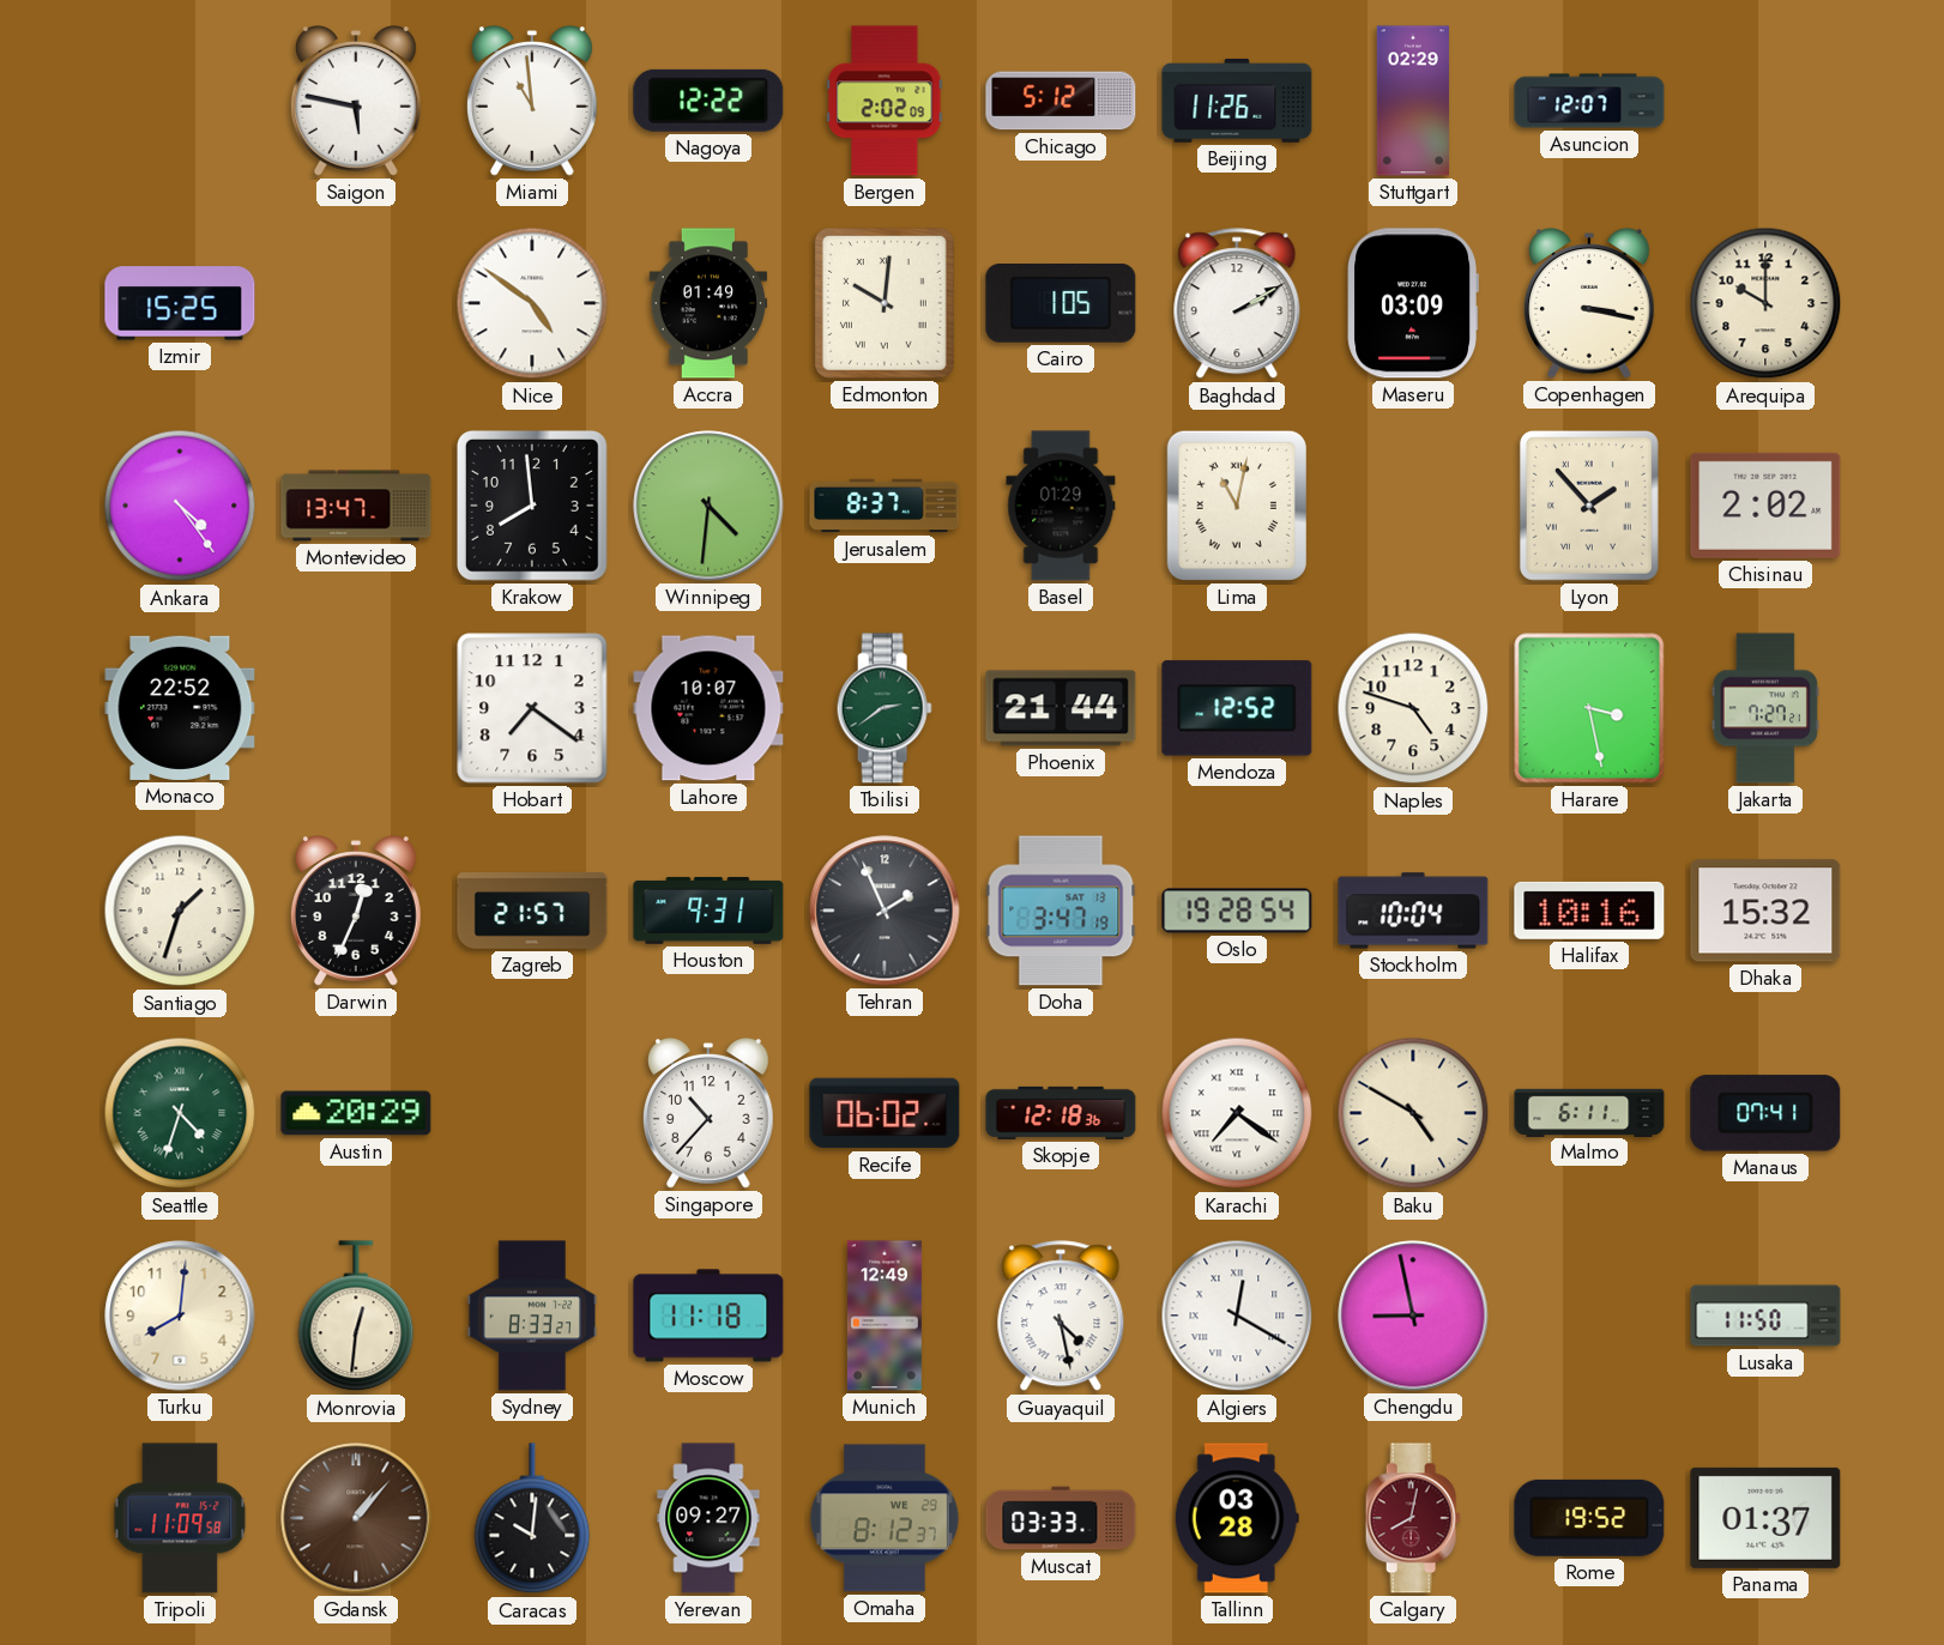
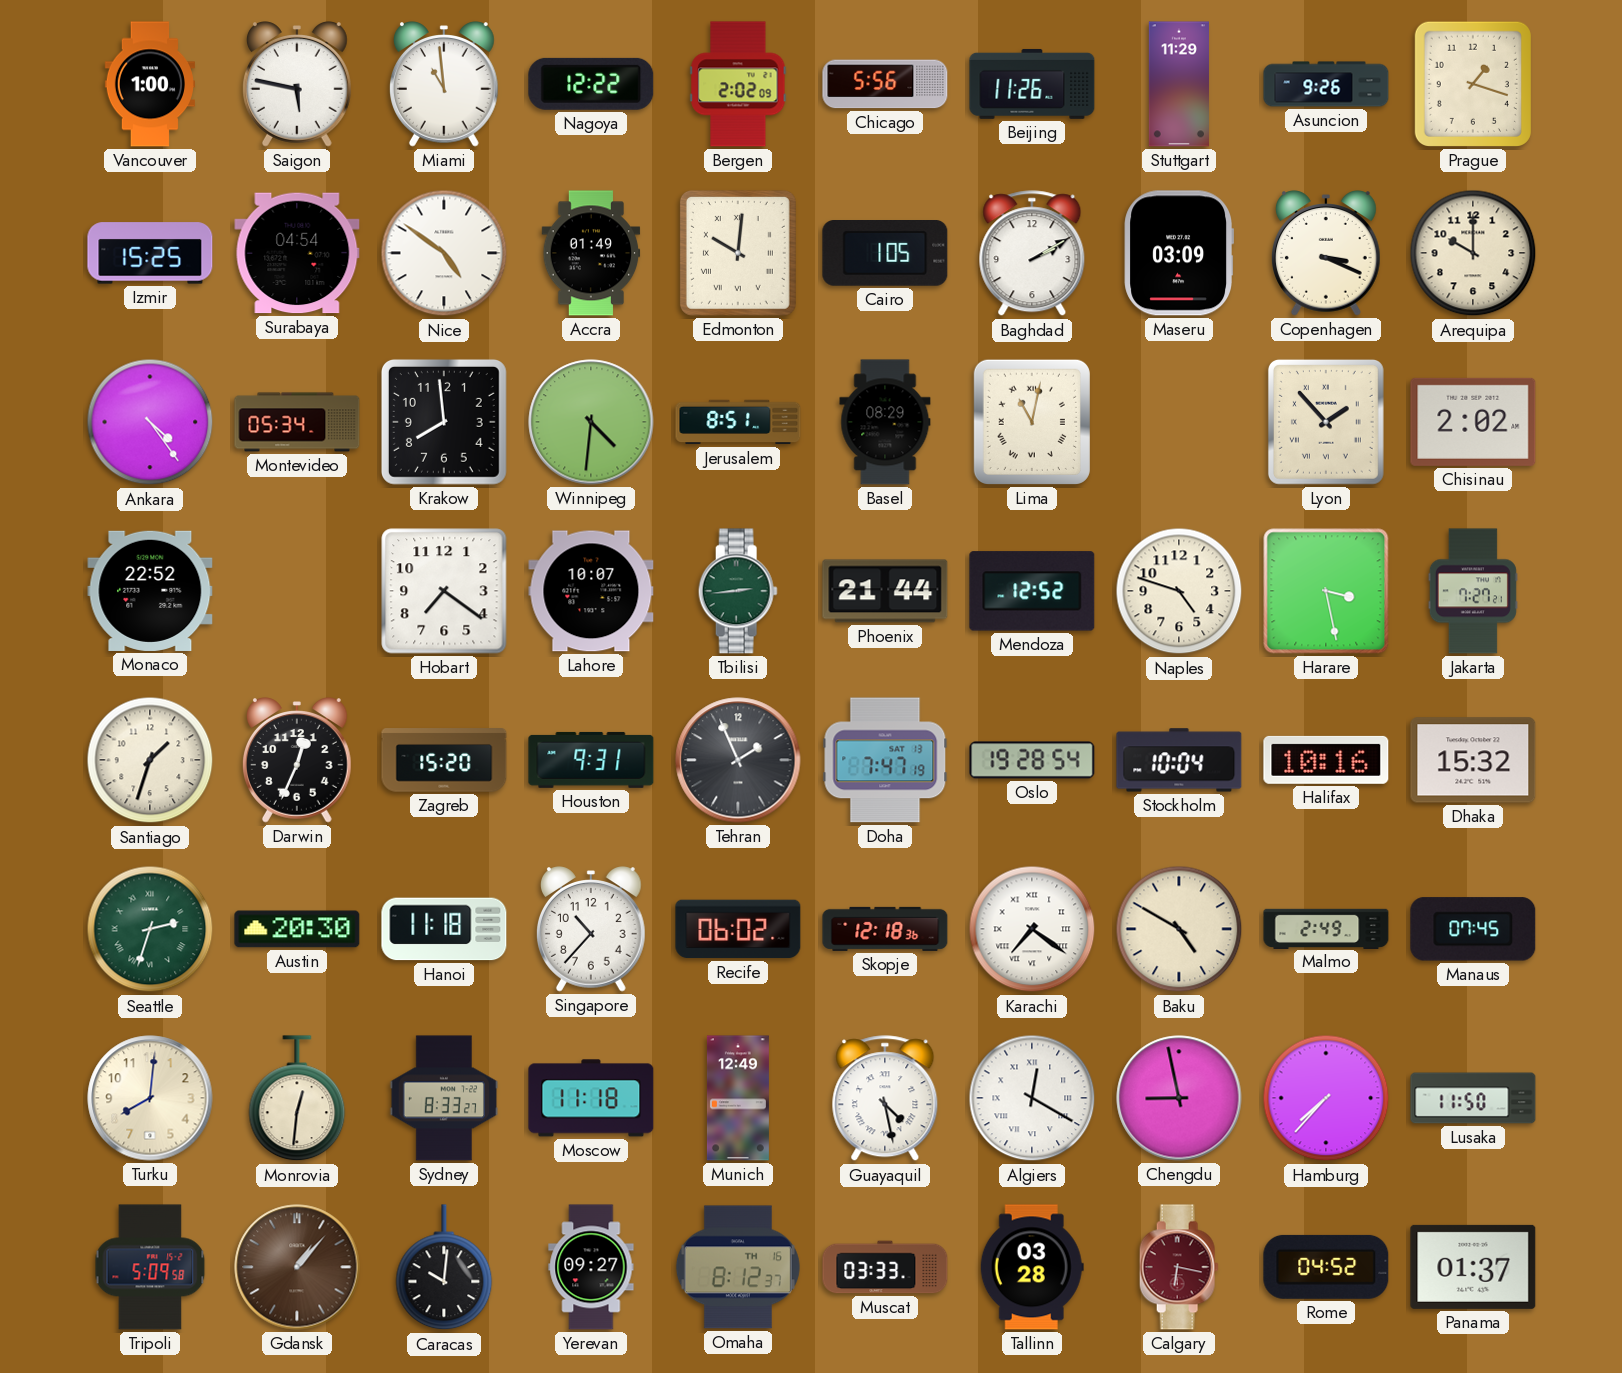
Vancouver: none -> 1:00 (149, 84)
Chicago: 5:12 -> 5:56 (885, 84)
Stuttgart: 02:29 -> 11:29 (1179, 84)
Asuncion: 12:07 -> 9:26 (1326, 84)
Prague: none -> 1:18 (1473, 84)
Surabaya: none -> 04:54 (297, 253)
Copenhagen: 3:17 -> 3:19 (1327, 253)
Montevideo: 13:47 -> 05:34 (297, 422)
Jerusalem: 8:37 -> 8:51 (738, 422)
Basel: 01:29 -> 08:29 (885, 422)
Tbilisi: 2:39 -> 2:44 (738, 591)
Zagreb: 21:57 -> 15:20 (444, 760)
Doha: 3:47 -> 7:47 (885, 760)
Seattle: 4:33 -> 2:33 (150, 929)
Austin: 20:29 -> 20:30 (297, 929)
Hanoi: none -> 11:18 (444, 929)
Malmo: 6:11 -> 2:49 (1326, 928)
Manaus: 07:41 -> 07:45 (1473, 929)
Hamburg: none -> 7:37 (1326, 1098)
Tripoli: 11:09 -> 5:09 (150, 1267)
Omaha date: WE 29 -> TH 16 (738, 1267)
Calgary: 8:02 -> 6:17 (1179, 1267)
Rome: 19:52 -> 04:52 (1326, 1267)
